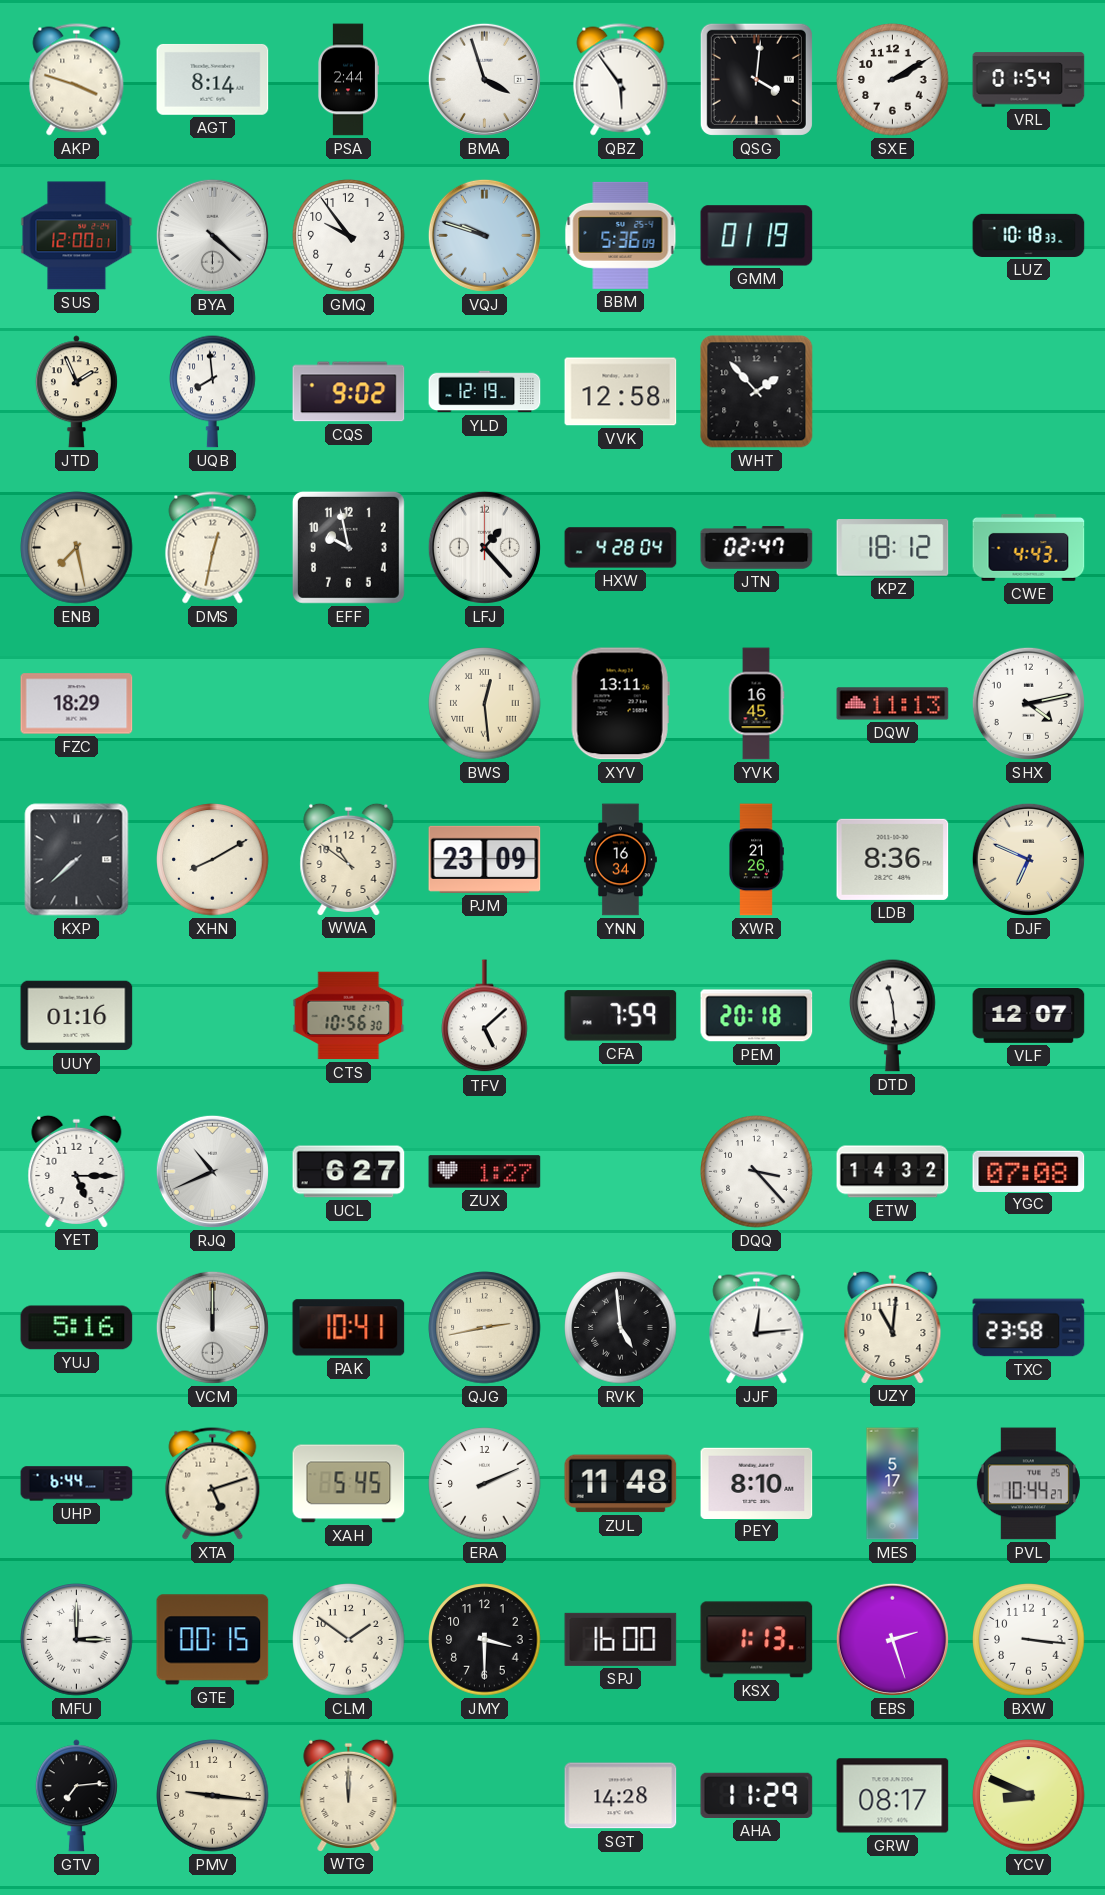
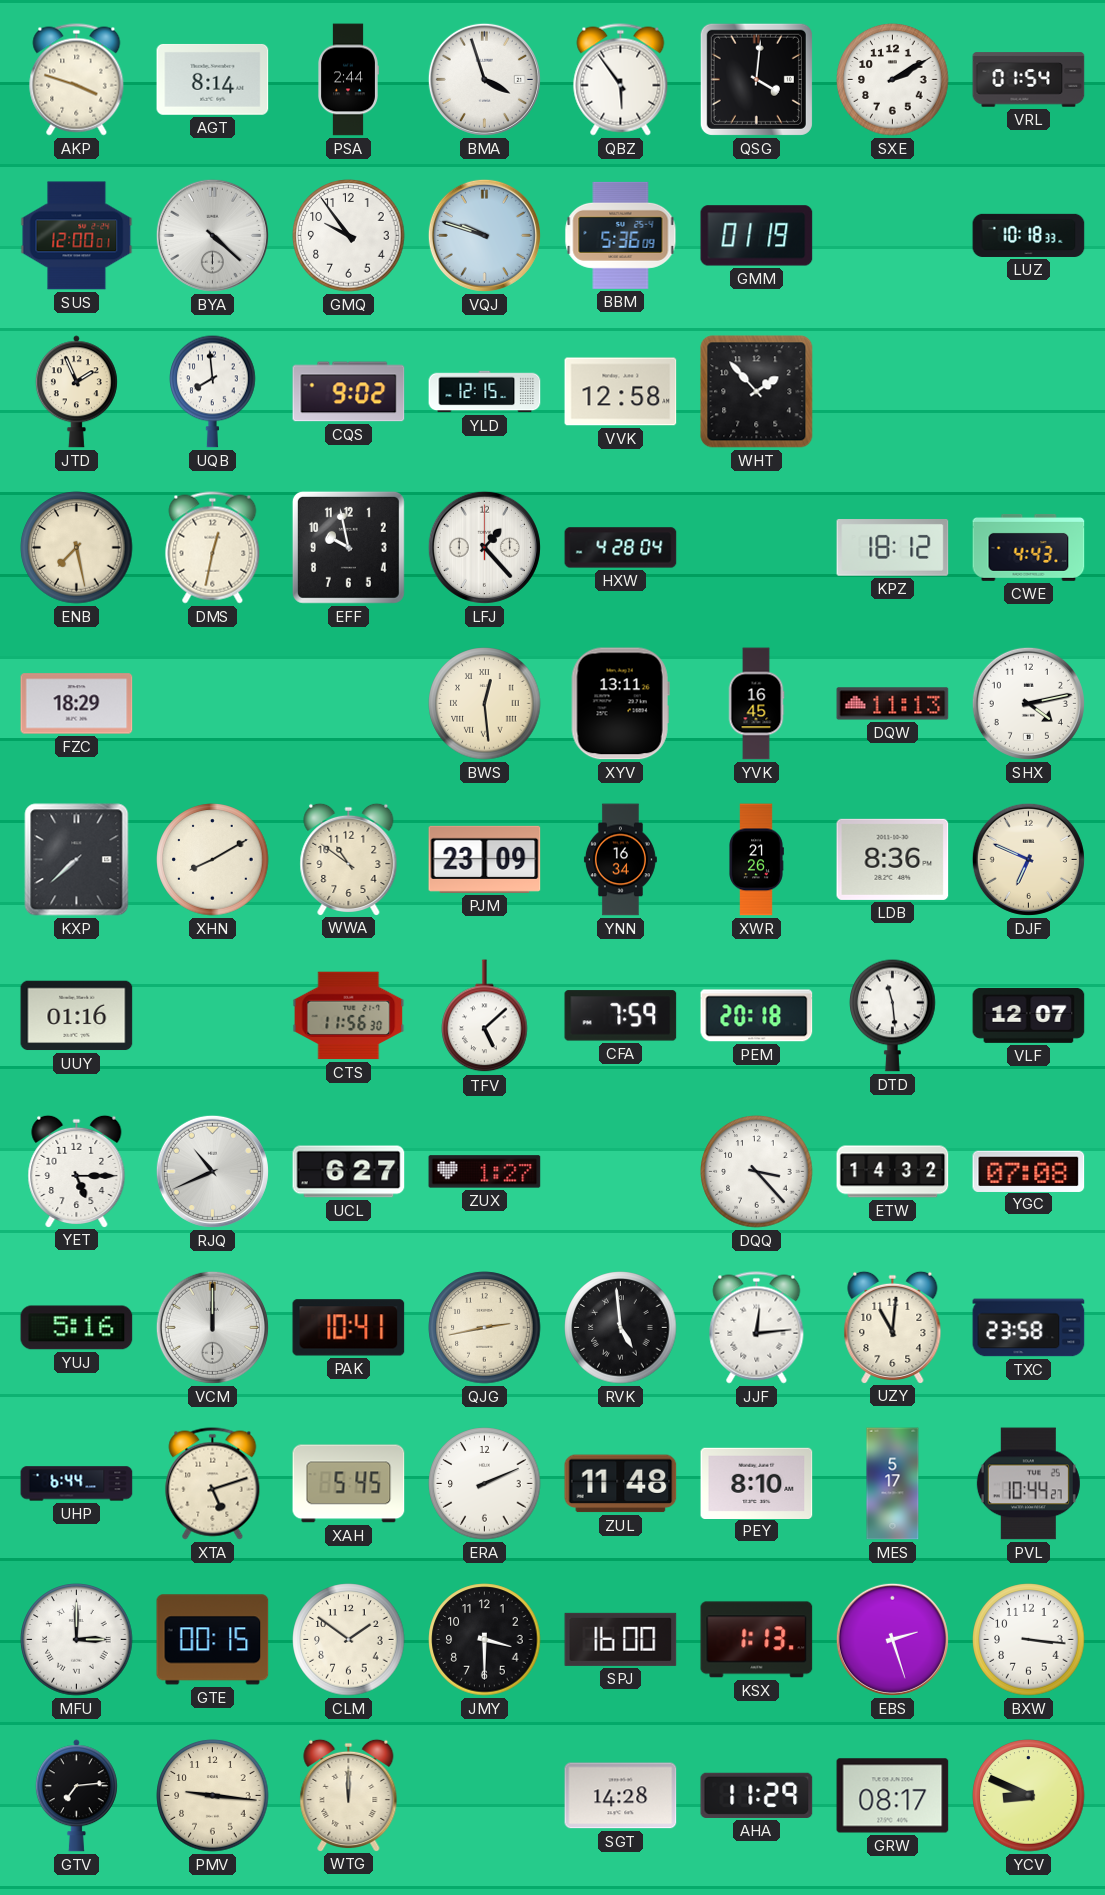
YLD: 12:19 -> 12:15 (485, 392)
JTN: 02:47 -> none (757, 548)
CTS: 10:56 -> 11:56 (349, 1016)
